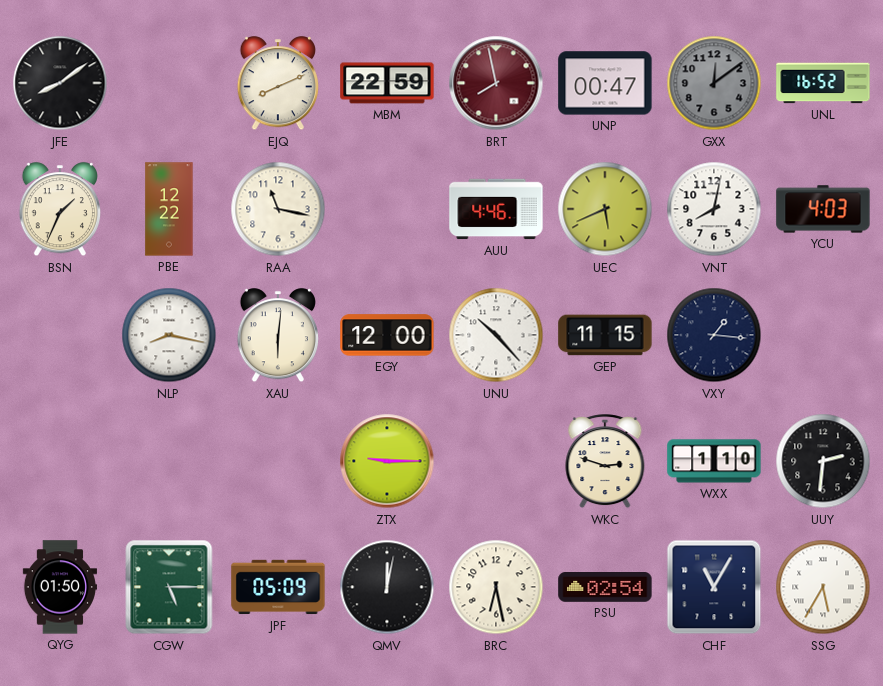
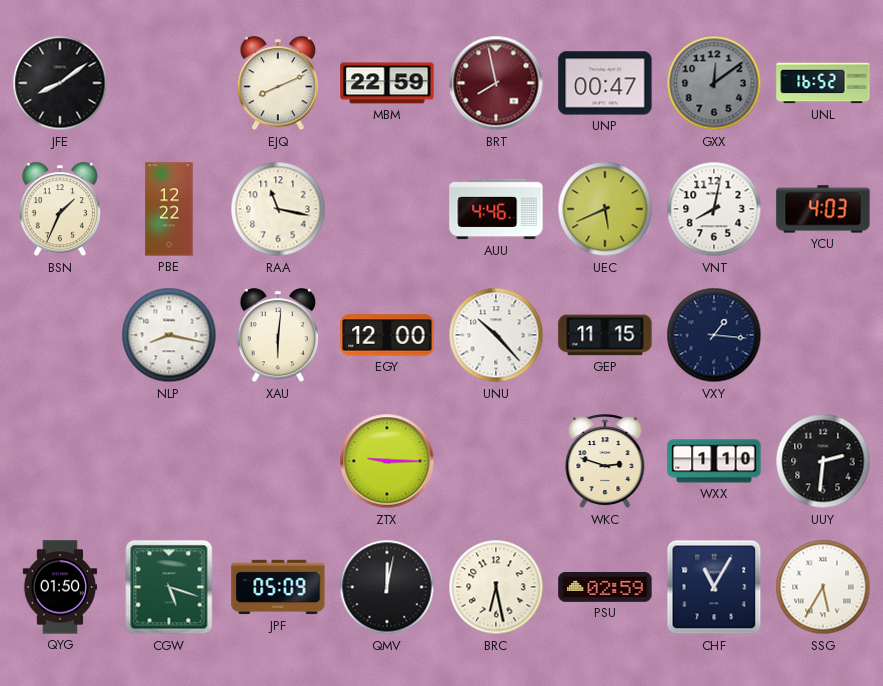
CGW: 5:15 -> 5:18 (169, 587)
PSU: 02:54 -> 02:59 (605, 588)
